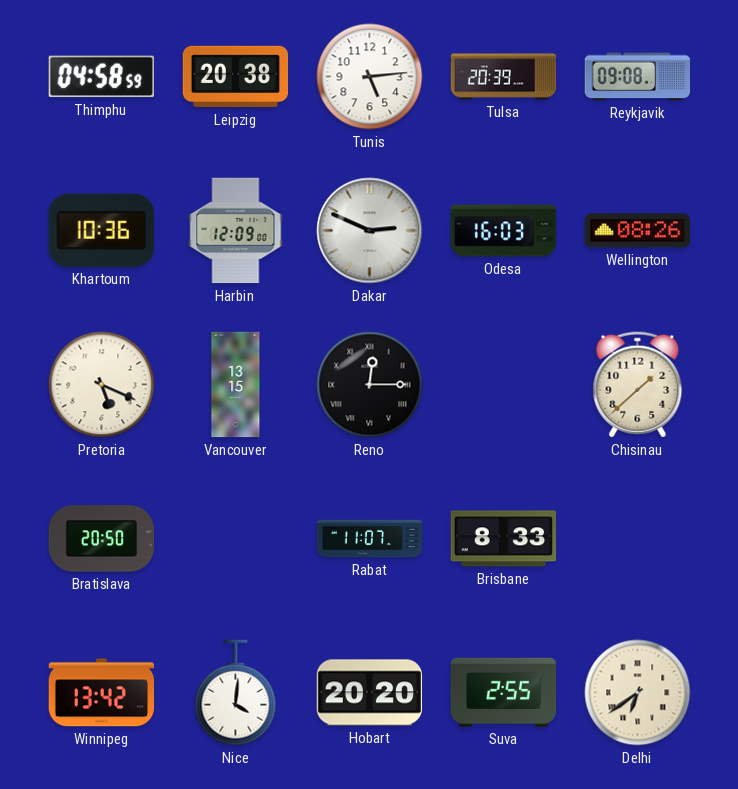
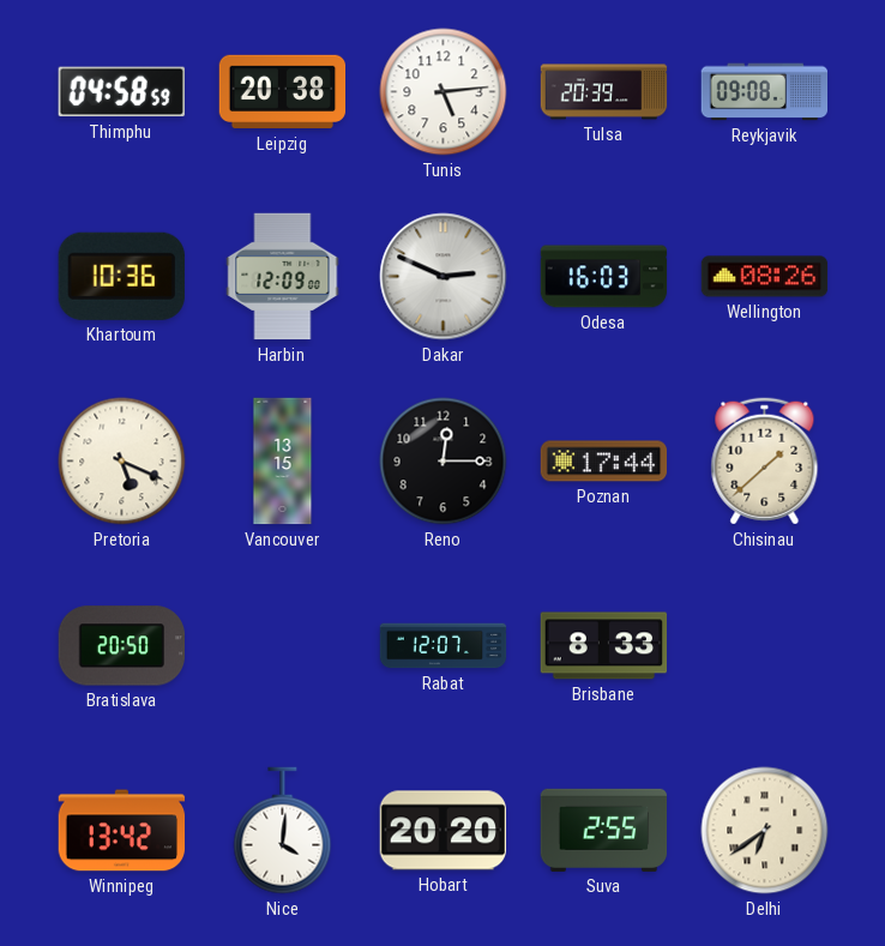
Reno numerals: Roman -> Arabic (444, 462)
Poznan: none -> 17:44 (604, 462)
Rabat: 11:07 -> 12:07 (444, 646)
